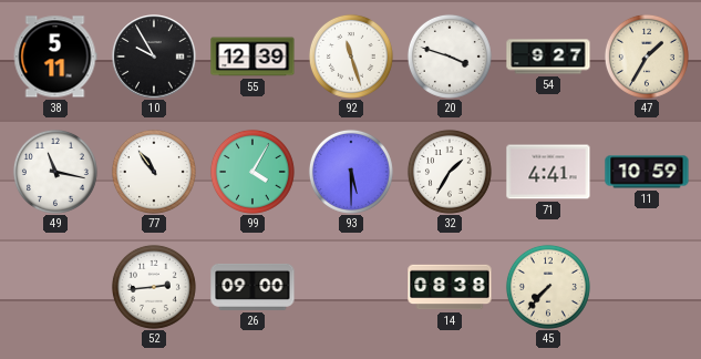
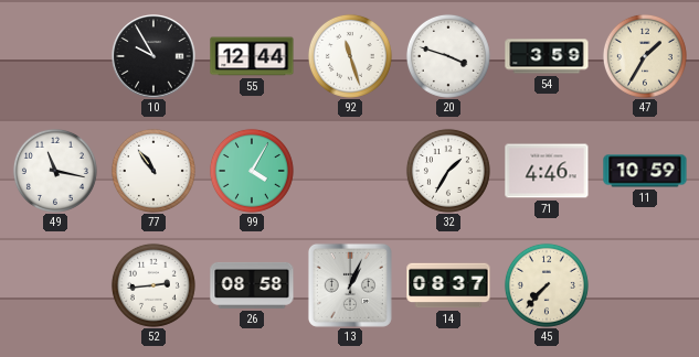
38: 5:11 -> none (55, 57)
55: 12:39 -> 12:44 (252, 56)
54: 9:27 -> 3:59 (547, 56)
93: 5:30 -> none (351, 172)
71: 4:41 -> 4:46 (547, 171)
26: 09:00 -> 08:58 (252, 285)
13: none -> 1:04 (350, 285)
14: 08:38 -> 08:37 (448, 285)
